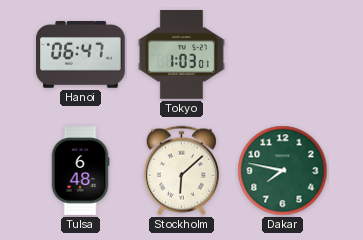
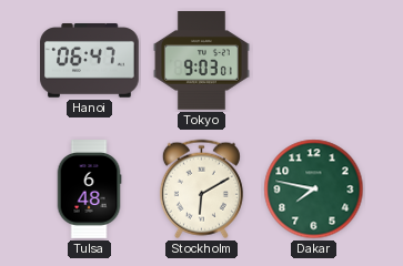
Tokyo: 1:03 -> 9:03 (201, 61)
Stockholm: 6:08 -> 6:10 (201, 190)
